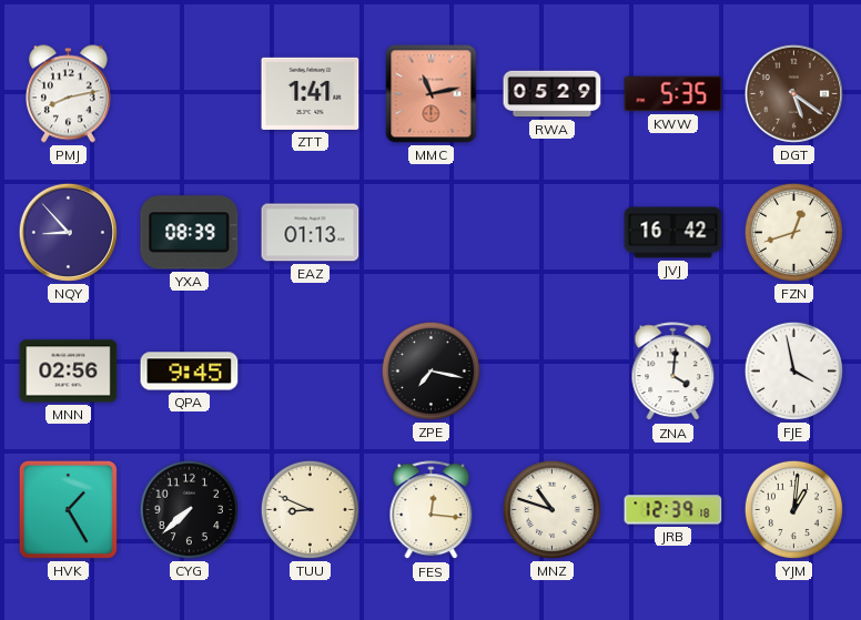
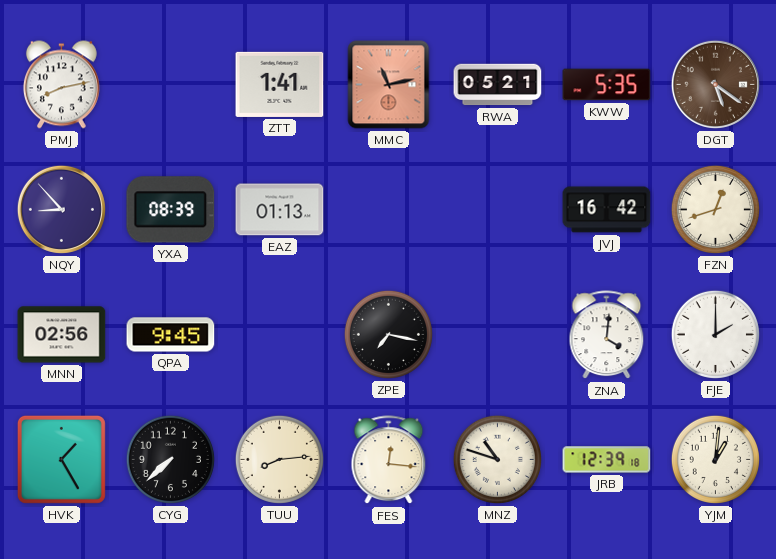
RWA: 05:29 -> 05:21 (498, 85)
FJE: 3:58 -> 2:00 (715, 334)
TUU: 8:49 -> 8:14 (279, 459)
